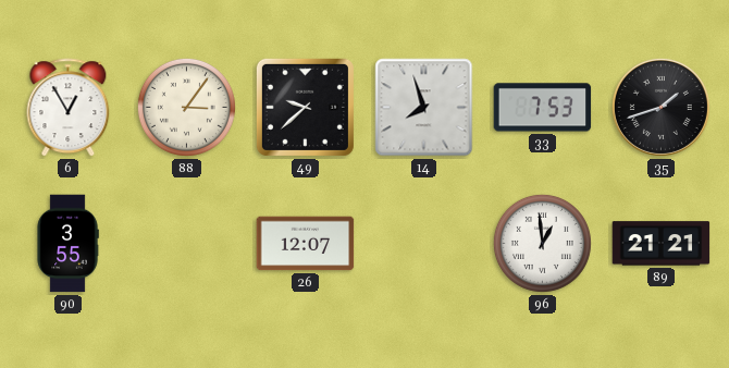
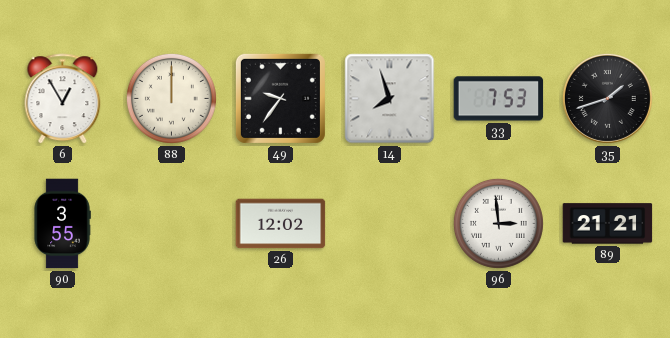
88: 3:06 -> 12:00 (171, 98)
49: 9:38 -> 9:36 (280, 98)
26: 12:07 -> 12:02 (281, 224)
96: 12:59 -> 2:59 (498, 223)
